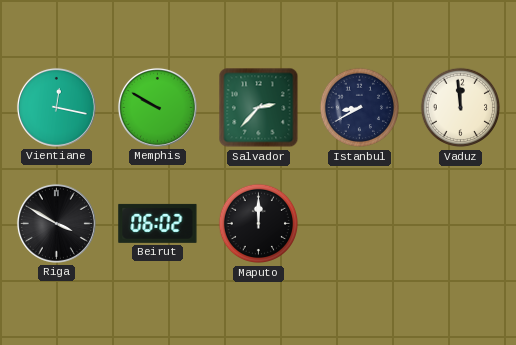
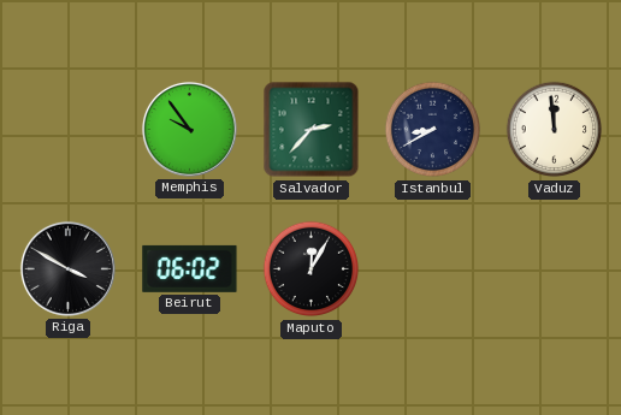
Vientiane: 12:17 -> none (56, 107)
Memphis: 9:50 -> 9:54 (189, 129)
Maputo: 12:00 -> 12:05 (312, 269)
